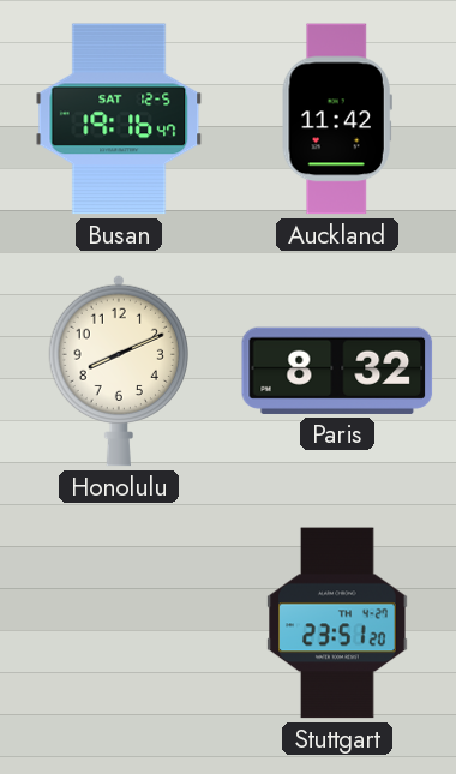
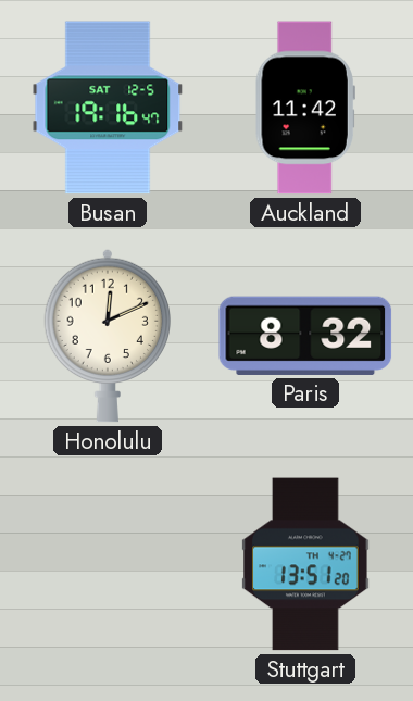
Honolulu: 8:11 -> 12:11 (107, 336)
Stuttgart: 23:51 -> 13:51 (305, 564)
